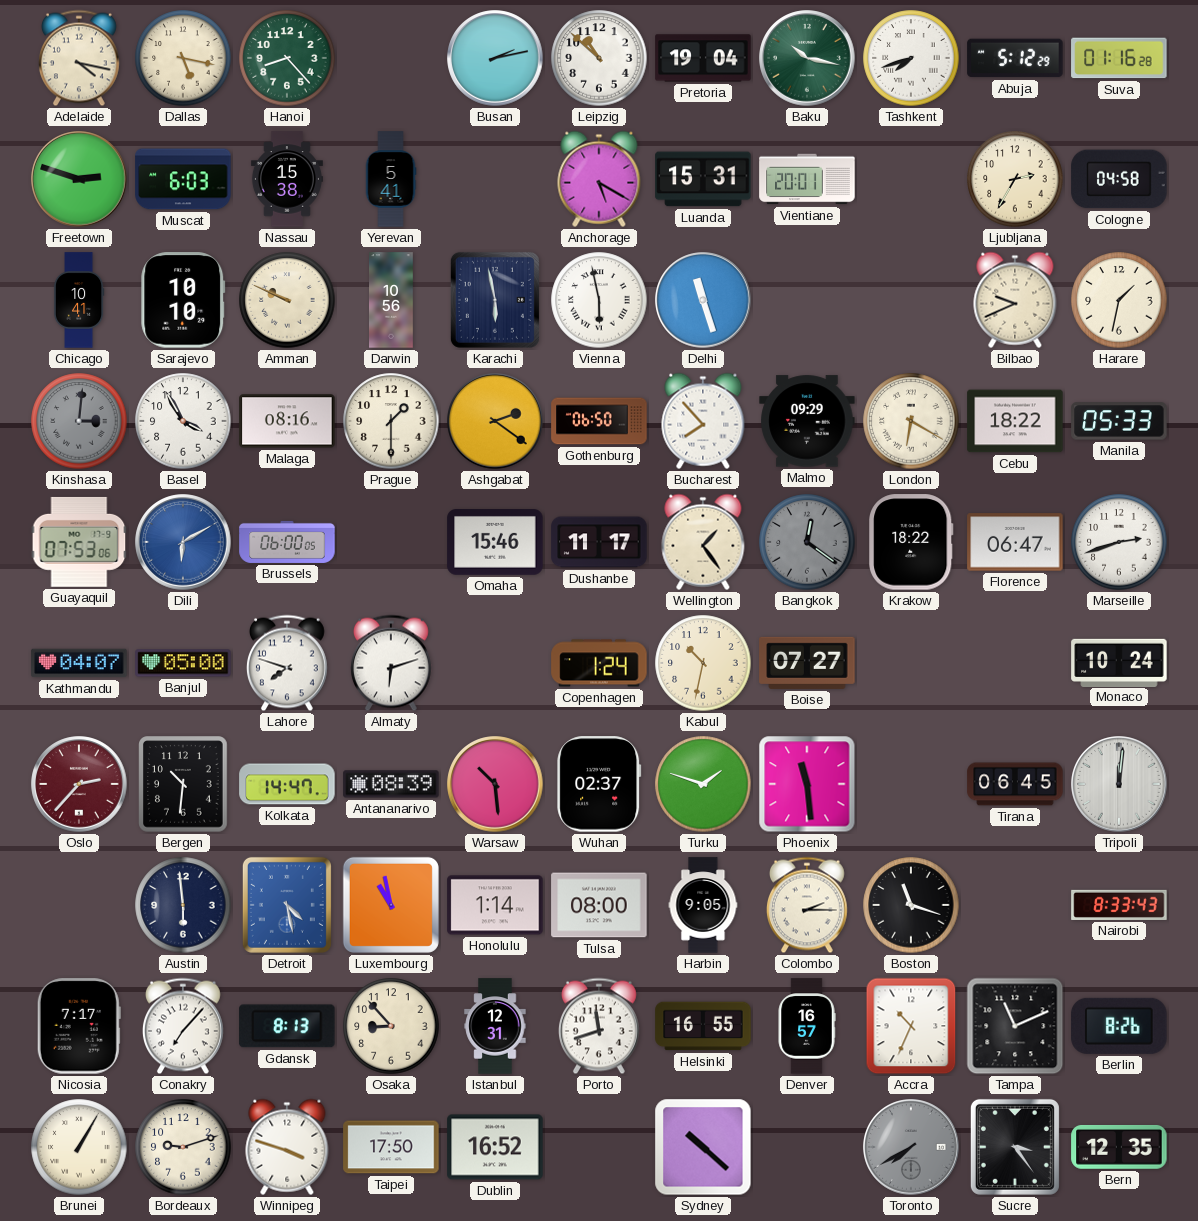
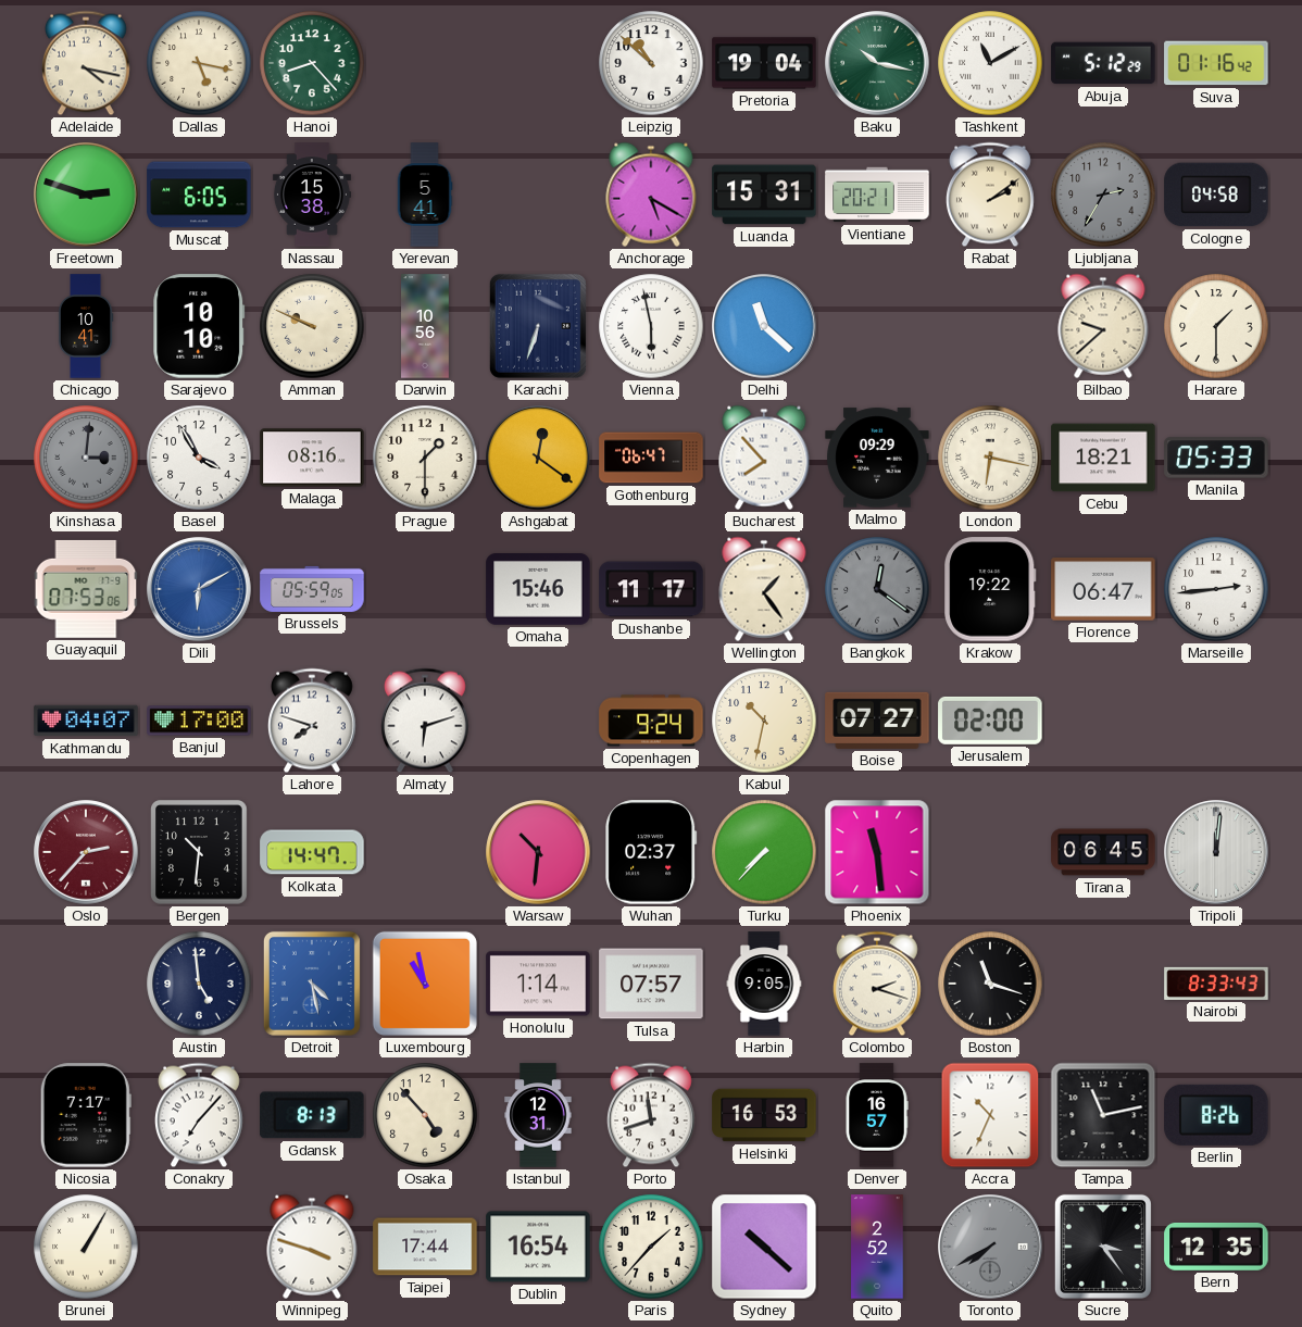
Busan: 2:13 -> none (495, 58)
Tashkent: 7:42 -> 11:10 (990, 63)
Suva: 01:16:28 -> 01:16:42 (1216, 63)
Muscat: 6:03 -> 6:05 (199, 195)
Vientiane: 20:01 -> 20:21 (877, 195)
Rabat: none -> 2:09 (990, 195)
Ljubljana dial: cream -> grey (1103, 195)
Karachi: 5:58 -> 6:33 (538, 326)
Delhi: 11:27 -> 11:22 (764, 326)
Bilbao: 9:41 -> 9:38 (1103, 326)
Harare: 1:32 -> 1:30 (1216, 326)
Ashgabat: 2:21 -> 12:21 (538, 458)
Gothenburg: 06:50 -> 06:47 (651, 458)
London: 6:20 -> 6:17 (990, 458)
Cebu: 18:22 -> 18:21 (1103, 458)
Brussels: 06:00 -> 05:59 (312, 589)
Krakow: 18:22 -> 19:22 (991, 589)
Marseille: 2:42 -> 2:44 (1216, 589)
Banjul: 05:00 -> 17:00 (199, 721)
Copenhagen: 1:24 -> 9:24 (651, 721)
Jerusalem: none -> 02:00 (990, 721)
Monaco: 10:24 -> none (1119, 662)
Antananarivo: 08:39 -> none (391, 784)
Warsaw: 10:29 -> 10:31 (538, 852)
Turku: 1:48 -> 7:37 (764, 852)
Austin: 5:59 -> 4:59 (199, 984)
Tulsa: 08:00 -> 07:57 (651, 984)
Colombo: 2:15 -> 2:18 (877, 984)
Osaka: 8:53 -> 4:53 (425, 1115)
Helsinki: 16:55 -> 16:53 (764, 1115)
Tampa: 11:11 -> 11:13 (1103, 1115)
Bordeaux: 9:12 -> none (183, 1147)
Taipei: 17:50 -> 17:44 (425, 1247)
Dublin: 16:52 -> 16:54 (538, 1247)
Paris: none -> 1:37 (651, 1247)
Quito: none -> 2:52 (877, 1247)
